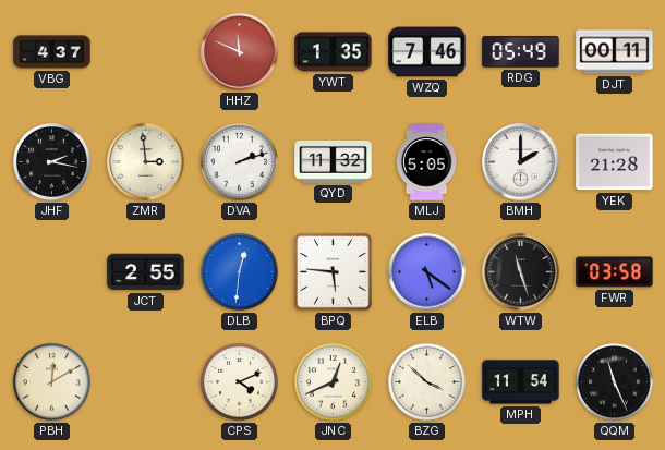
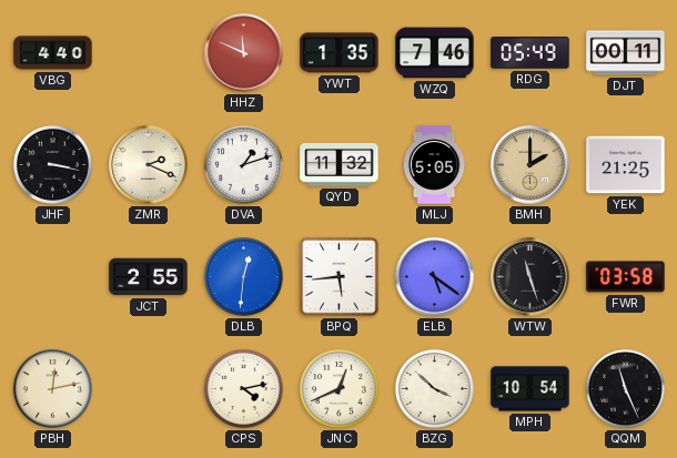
VBG: 4:37 -> 4:40 (53, 53)
JHF: 2:17 -> 3:17 (52, 164)
ZMR: 2:59 -> 2:19 (149, 165)
DVA: 2:12 -> 1:12 (243, 164)
BMH dial: white -> champagne (531, 165)
YEK: 21:28 -> 21:25 (626, 165)
BPQ: 5:46 -> 5:44 (340, 277)
PBH: 12:10 -> 12:13 (52, 388)
CPS: 4:11 -> 4:13 (243, 388)
MPH: 11:54 -> 10:54 (531, 389)
